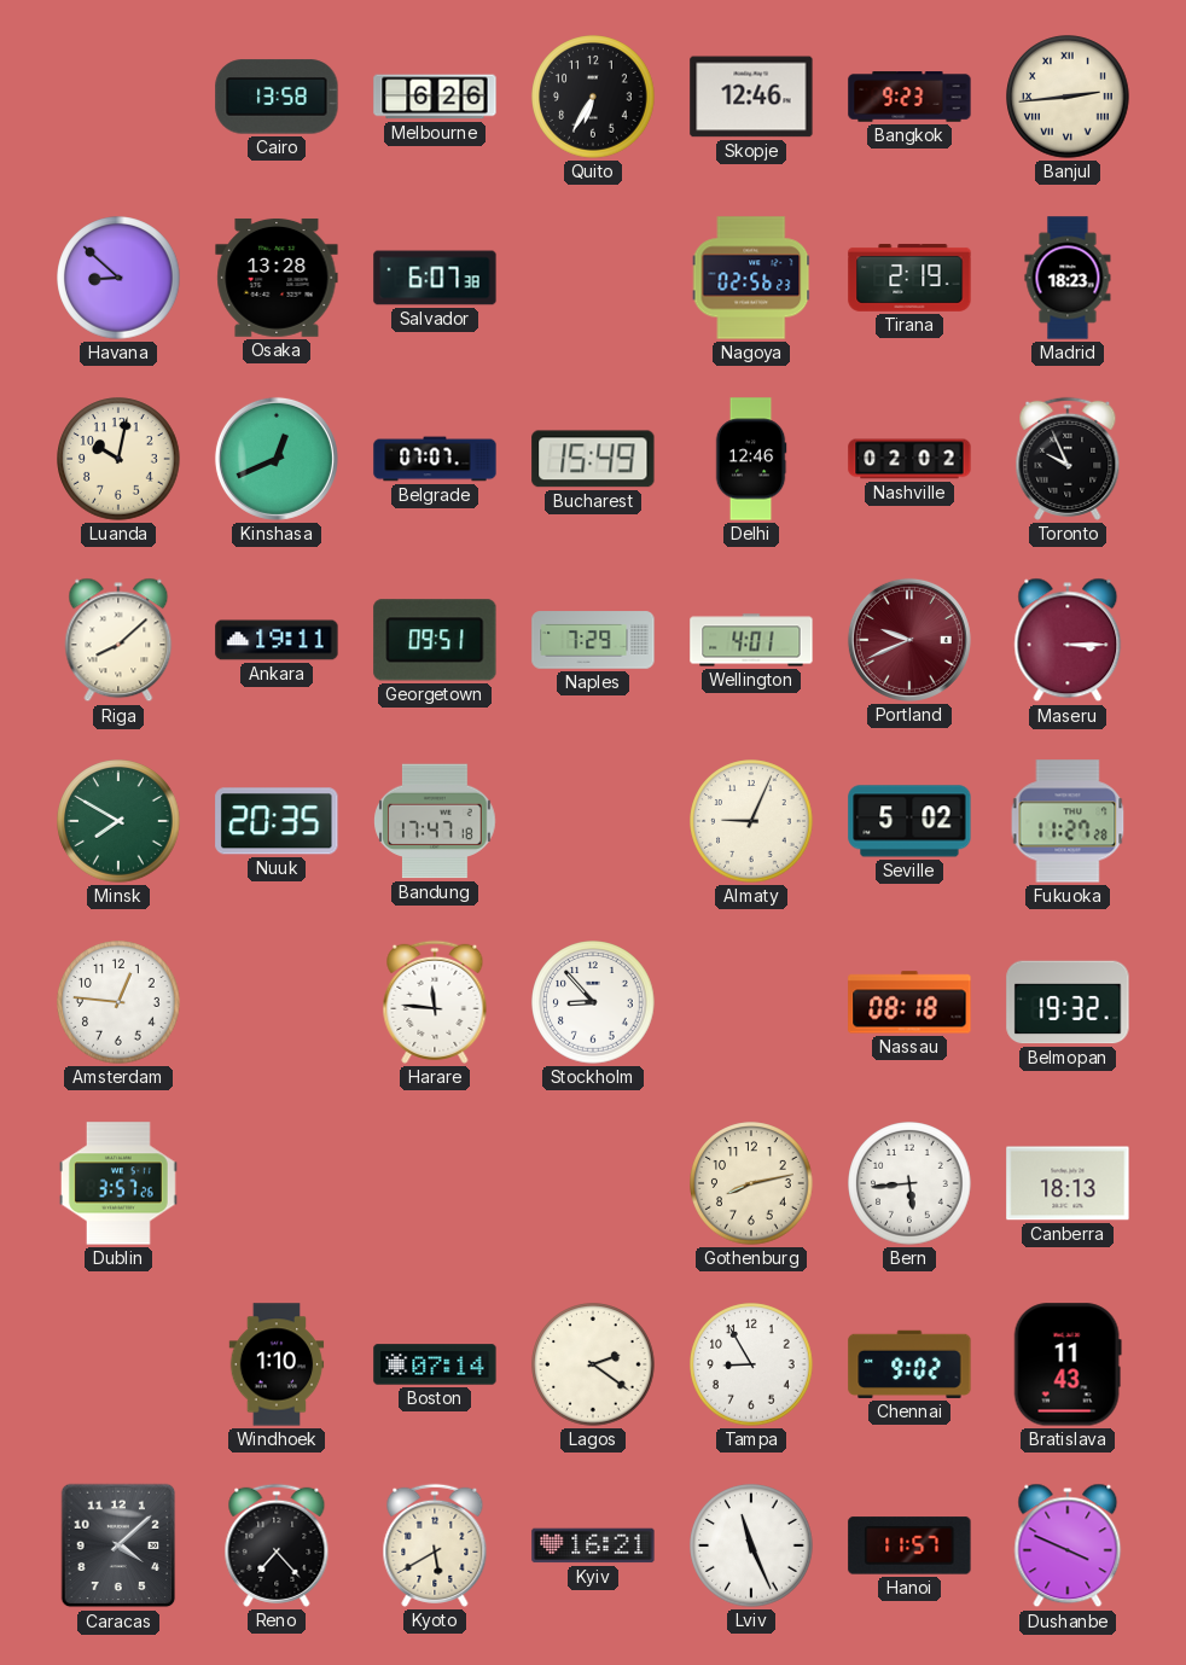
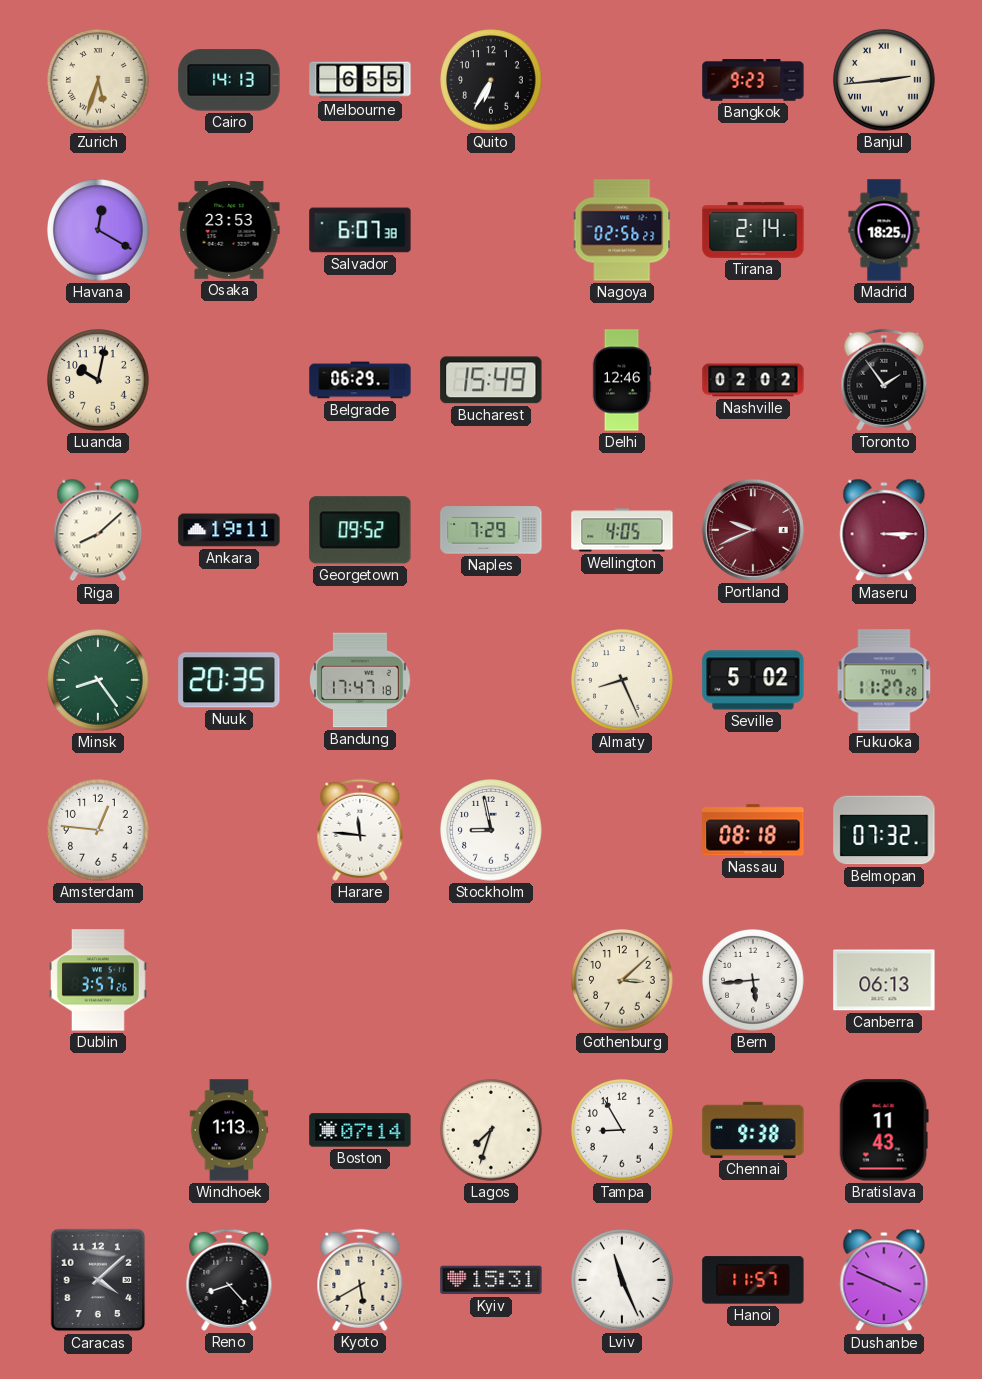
Zurich: none -> 5:33 (98, 80)
Cairo: 13:58 -> 14:13 (229, 80)
Melbourne: 6:26 -> 6:55 (360, 80)
Skopje: 12:46 -> none (751, 97)
Havana: 8:52 -> 12:20 (98, 230)
Osaka: 13:28 -> 23:53 (229, 230)
Tirana: 2:19 -> 2:14 (753, 230)
Madrid: 18:23 -> 18:25 (884, 230)
Kinshasa: 12:41 -> none (277, 459)
Belgrade: 07:07 -> 06:29 (360, 380)
Toronto: 9:56 -> 1:54 (884, 380)
Georgetown: 09:51 -> 09:52 (360, 530)
Wellington: 4:01 -> 4:05 (622, 530)
Minsk: 7:50 -> 8:24 (98, 680)
Almaty: 9:04 -> 8:26 (622, 680)
Stockholm: 8:53 -> 8:58 (491, 830)
Belmopan: 19:32 -> 07:32 (884, 830)
Gothenburg: 8:13 -> 3:08 (622, 980)
Canberra: 18:13 -> 06:13 (884, 980)
Windhoek: 1:10 -> 1:13 (229, 1130)
Lagos: 2:21 -> 7:33 (491, 1130)
Chennai: 9:02 -> 9:38 (753, 1130)
Reno: 7:23 -> 8:23 (229, 1280)
Kyiv: 16:21 -> 15:31 (491, 1280)
